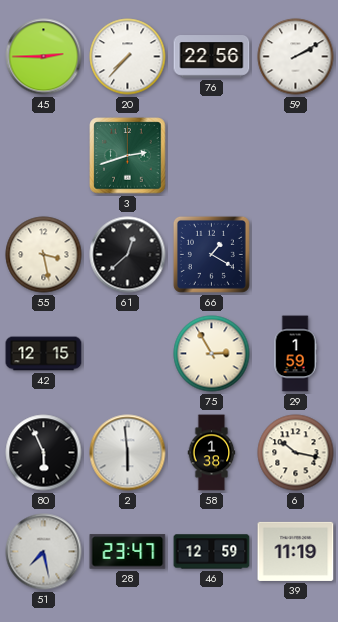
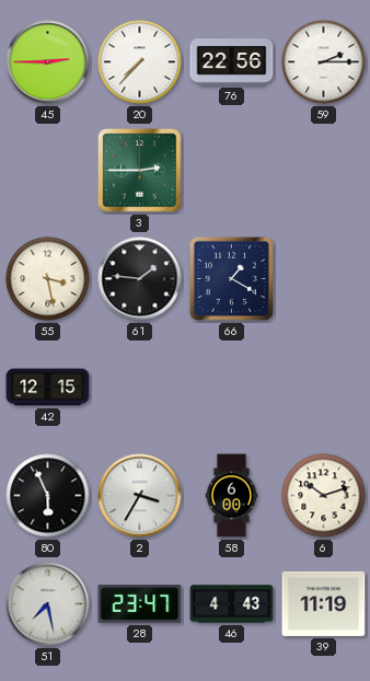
59: 2:10 -> 2:15 (324, 62)
3: 2:42 -> 2:45 (140, 171)
61: 12:38 -> 1:46 (140, 279)
75: 2:55 -> none (212, 354)
29: 1:59 -> none (295, 354)
2: 5:59 -> 3:35 (140, 496)
58: 1:38 -> 6:00 (232, 496)
6: 10:17 -> 10:12 (324, 496)
46: 12:59 -> 4:43 (232, 604)
